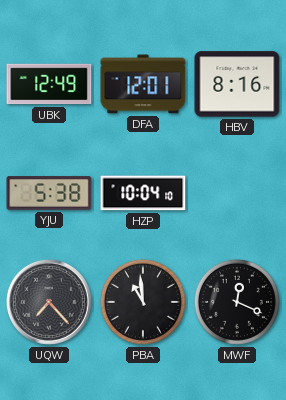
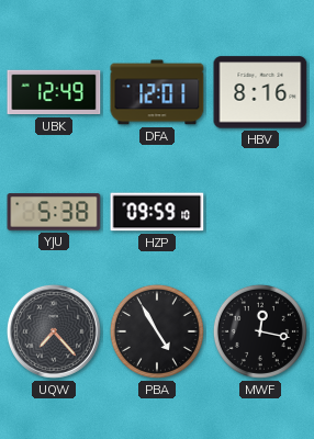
HZP: 10:04 -> 09:59 (157, 212)
PBA: 10:59 -> 4:55 (157, 331)
MWF: 12:19 -> 12:17 (260, 331)
